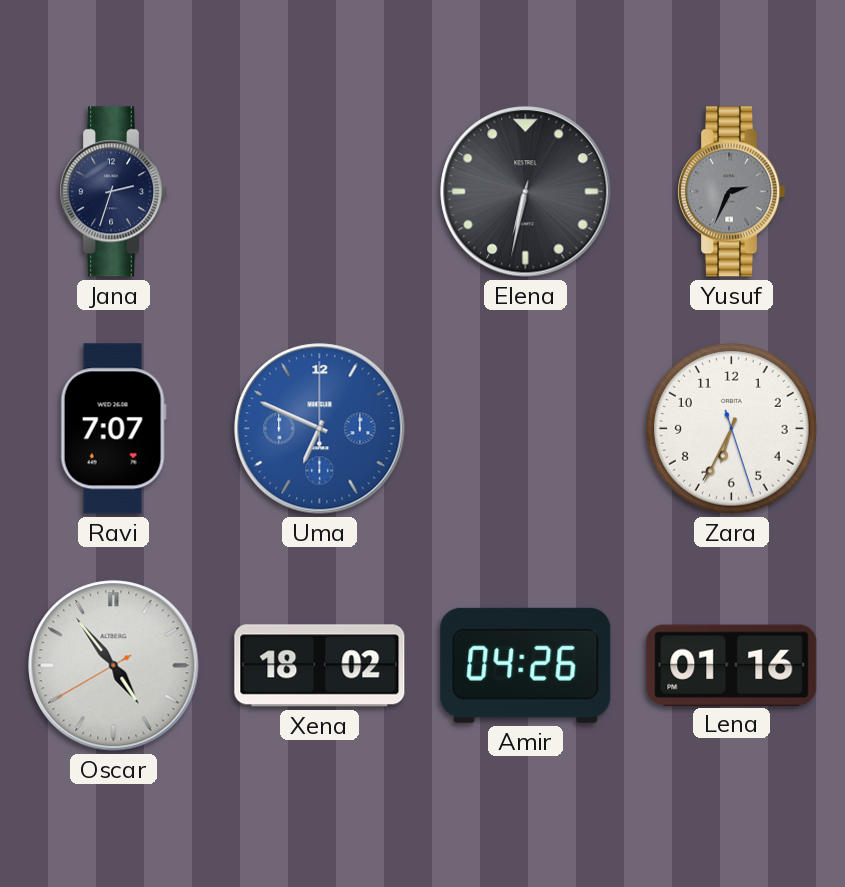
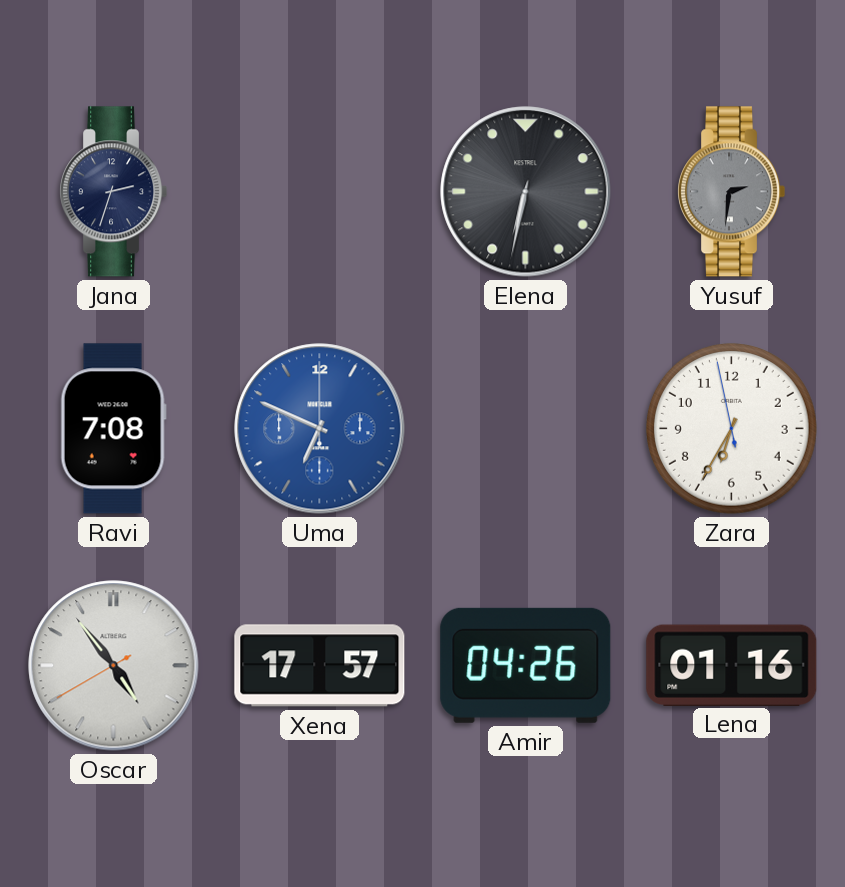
Yusuf: 2:34 -> 2:31 (732, 192)
Ravi: 7:07 -> 7:08 (113, 429)
Zara: 6:34:27 -> 6:34:58 (732, 429)
Xena: 18:02 -> 17:57 (320, 666)
